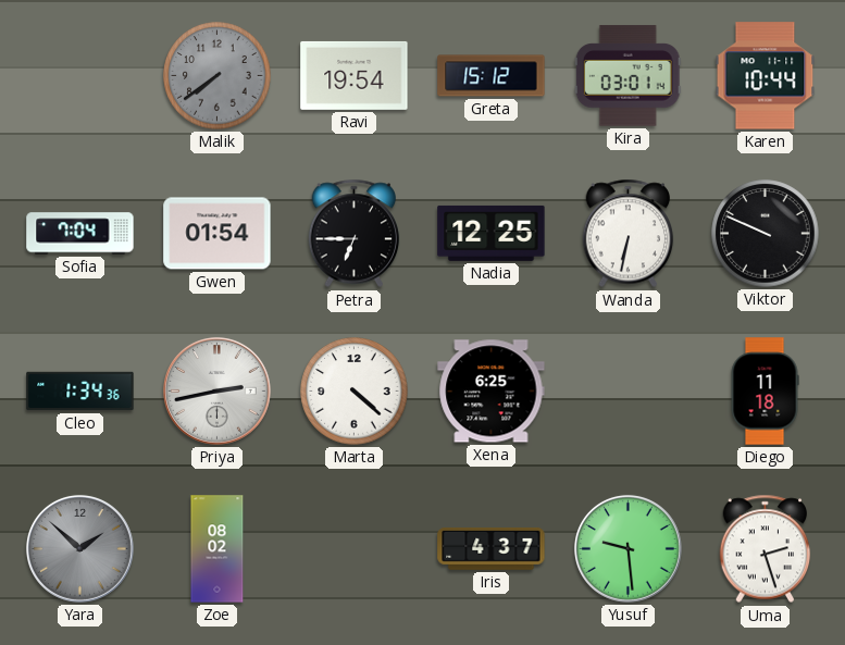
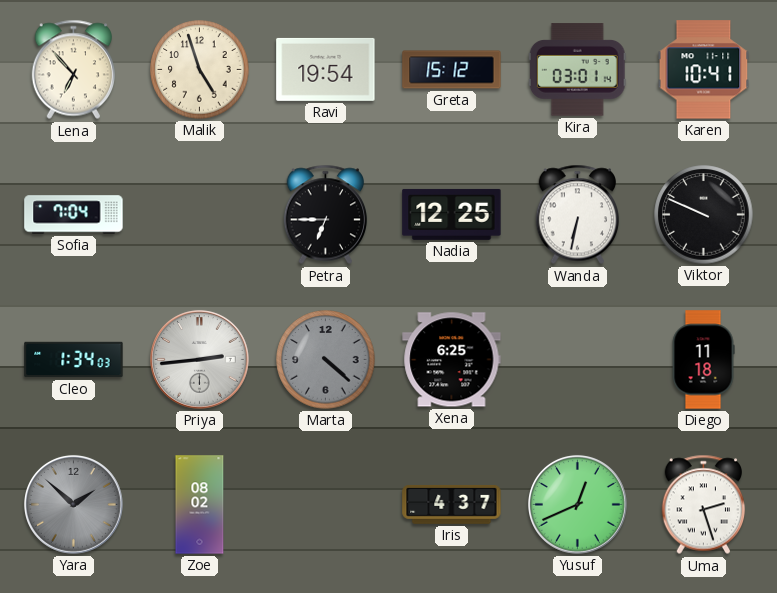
Lena: none -> 6:53 (74, 70)
Malik: 7:39 -> 4:57 (200, 70)
Malik dial: grey -> cream (200, 70)
Karen: 10:44 -> 10:41 (704, 70)
Gwen: 01:54 -> none (218, 234)
Cleo: 1:34:36 -> 1:34:03 (74, 360)
Priya: 2:43 -> 2:44 (199, 359)
Marta dial: white -> grey (326, 360)
Yusuf: 9:29 -> 12:41 (577, 504)
